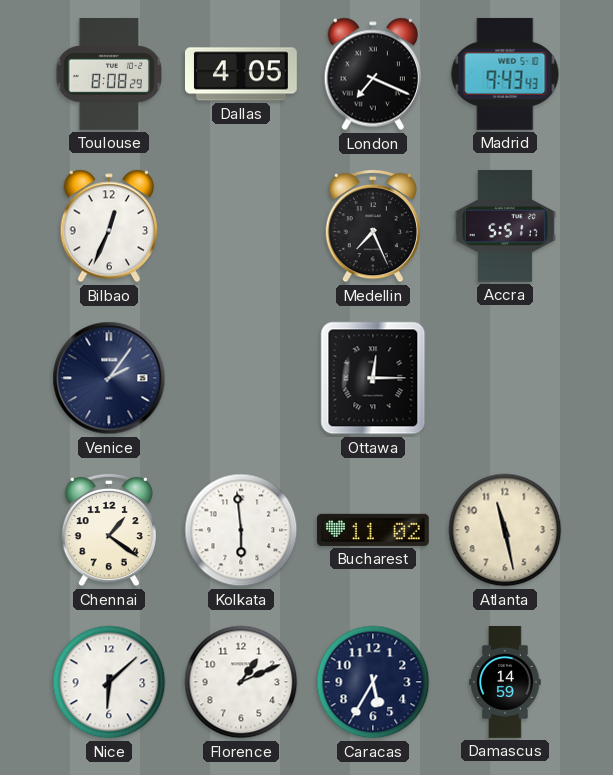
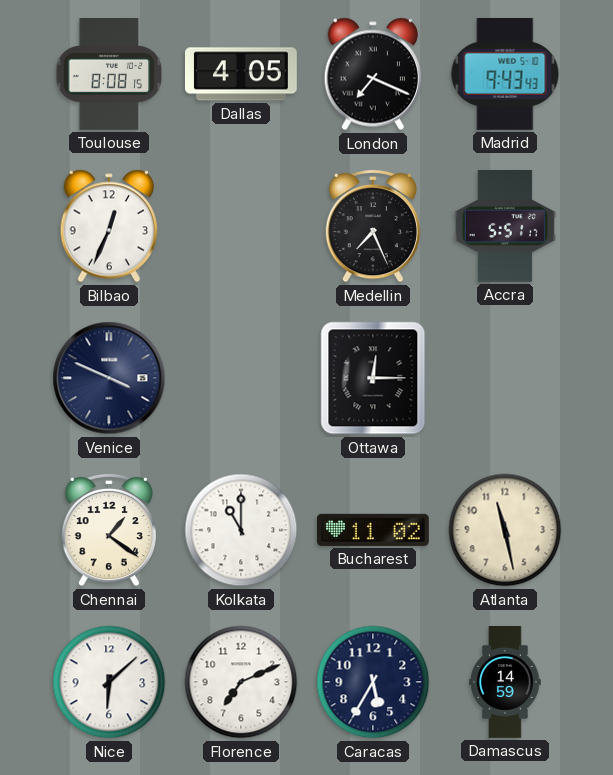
Toulouse: 8:08:29 -> 8:08:15 (108, 75)
Venice: 2:06 -> 3:49 (109, 378)
Kolkata: 5:59 -> 11:00 (241, 530)
Florence: 1:11 -> 7:11 (241, 682)
